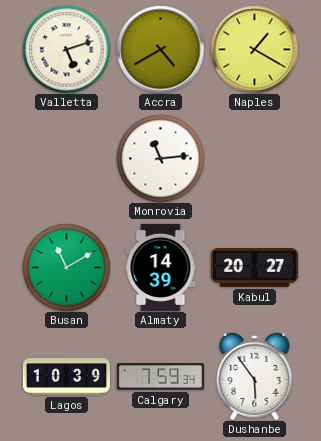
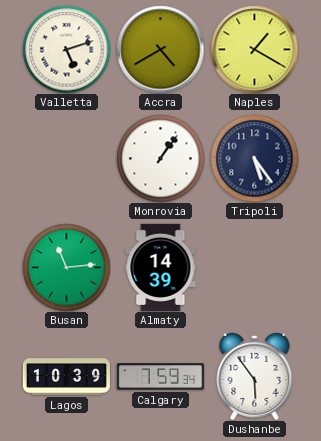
Monrovia: 11:14 -> 1:06 (160, 158)
Tripoli: none -> 5:24 (254, 158)
Busan: 11:10 -> 11:14 (66, 267)
Kabul: 20:27 -> none (254, 268)
